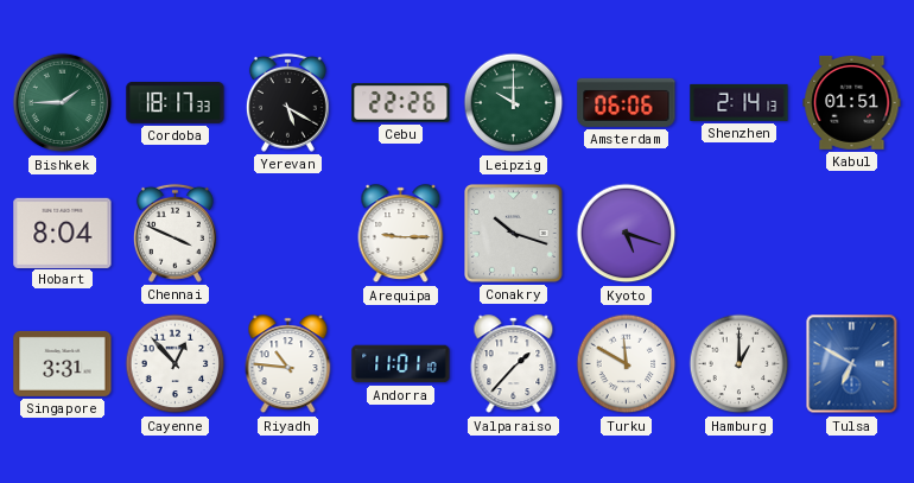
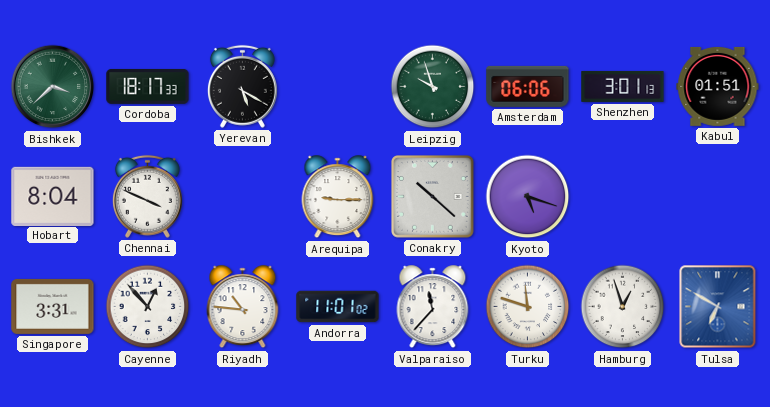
Bishkek: 1:45 -> 3:38 (53, 87)
Cebu: 22:26 -> none (401, 103)
Leipzig: 10:00 -> 9:57 (433, 87)
Shenzhen: 2:14 -> 3:01 (623, 86)
Conakry: 10:18 -> 10:22 (433, 197)
Andorra: 11:01:10 -> 11:01:02 (338, 307)
Valparaiso: 1:37 -> 11:37 (433, 307)
Turku: 11:50 -> 11:48 (528, 307)
Hamburg: 1:00 -> 12:57 (623, 307)
